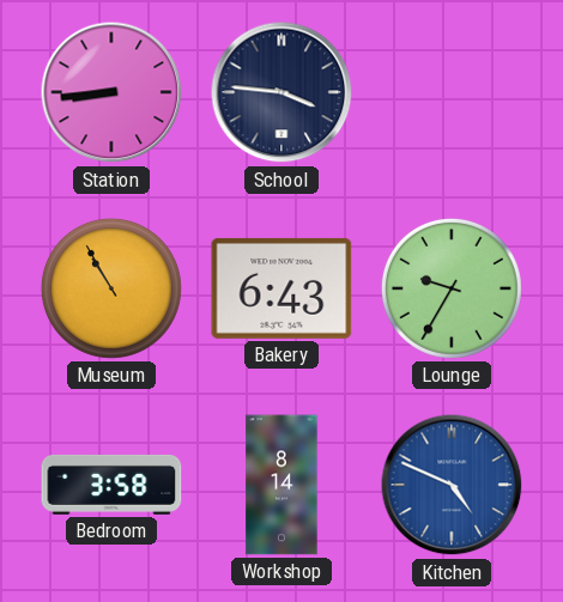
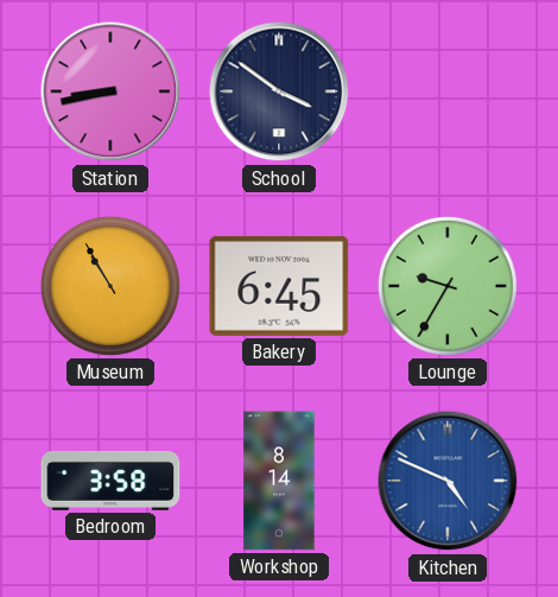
Station: 8:44 -> 8:43 (110, 91)
School: 3:46 -> 3:51 (279, 91)
Bakery: 6:43 -> 6:45 (279, 286)
